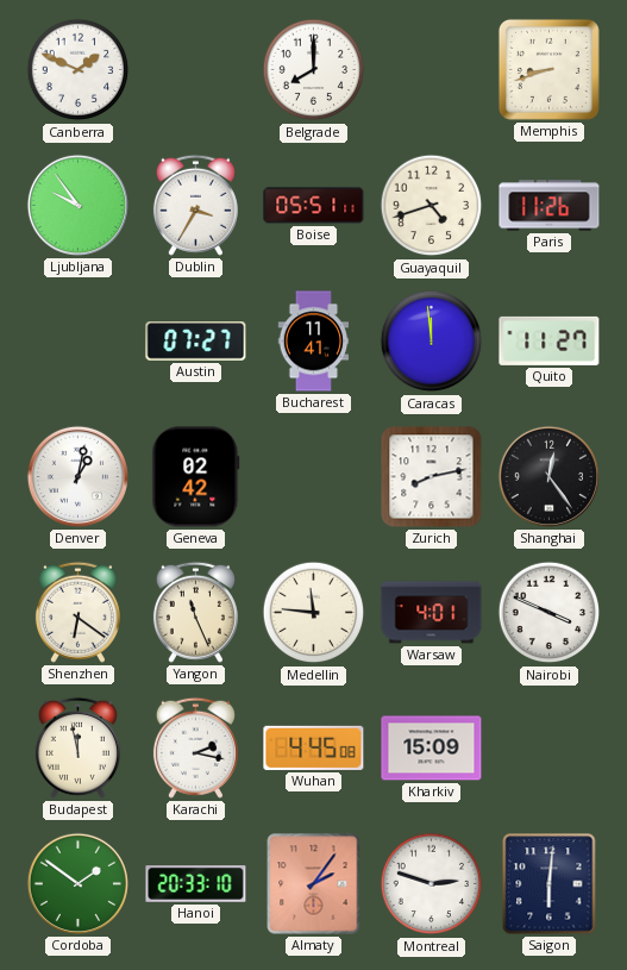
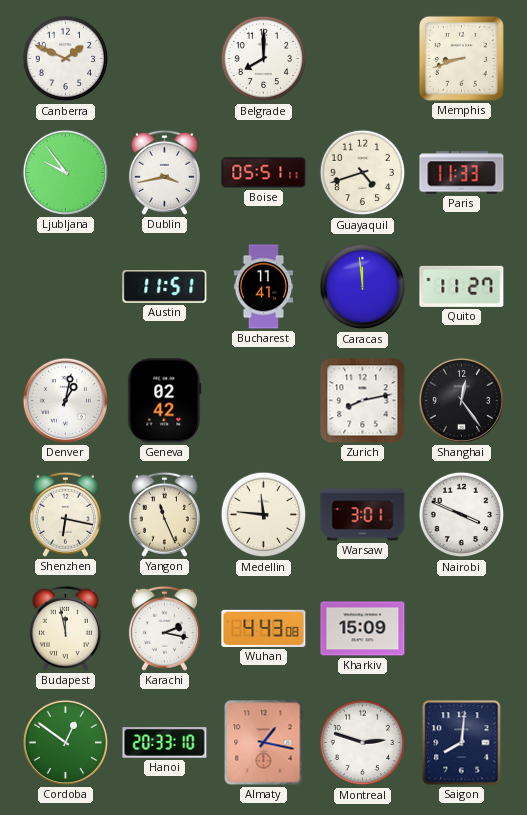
Dublin: 3:35 -> 3:43 (164, 172)
Paris: 11:26 -> 11:33 (462, 173)
Austin: 07:27 -> 11:51 (165, 287)
Shenzhen: 6:21 -> 6:17 (65, 514)
Warsaw: 4:01 -> 3:01 (363, 515)
Wuhan: 4:45 -> 4:43 (264, 628)
Cordoba: 1:51 -> 12:51 (65, 742)
Almaty: 2:06 -> 1:17 (264, 743)
Saigon: 6:01 -> 8:01 (462, 743)
